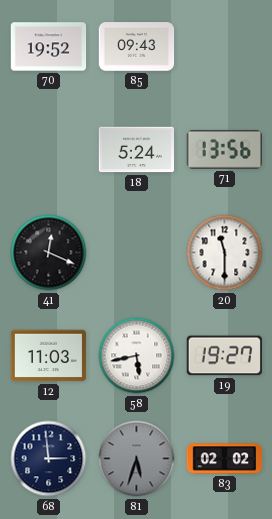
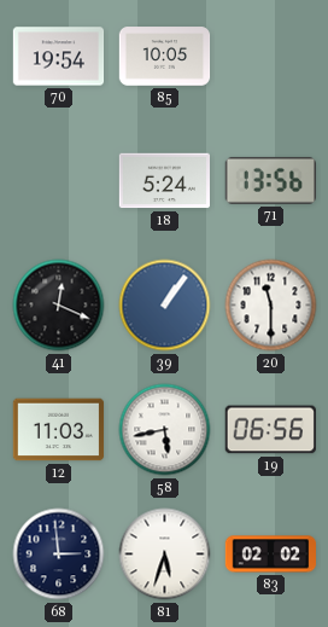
70: 19:52 -> 19:54 (59, 57)
85: 09:43 -> 10:05 (165, 57)
39: none -> 1:06 (165, 306)
19: 19:27 -> 06:56 (270, 430)
81 dial: grey -> white (165, 555)
